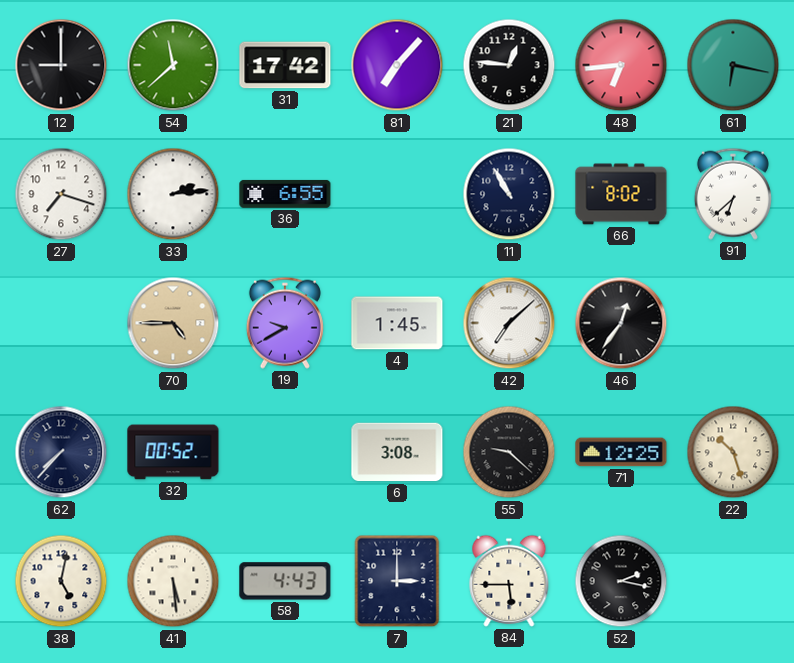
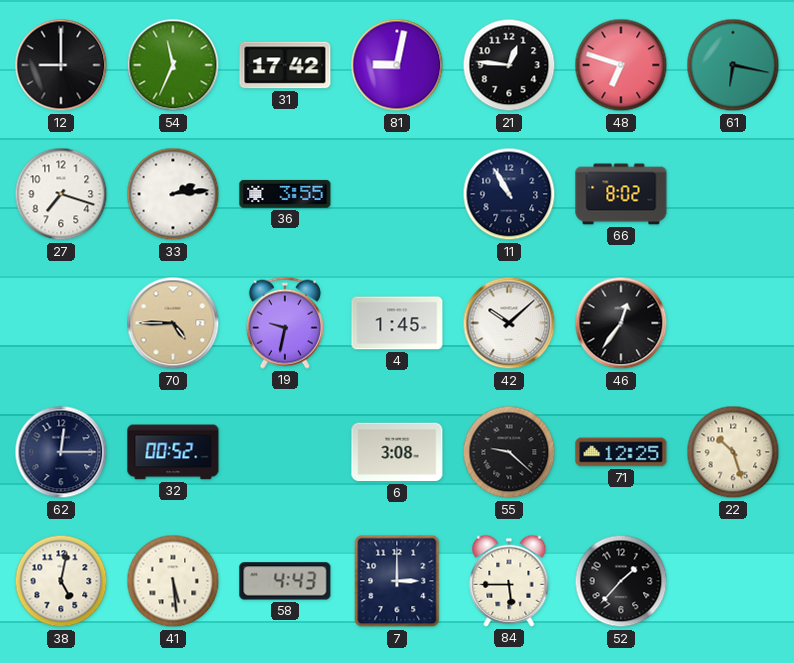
54: 11:38 -> 11:34 (173, 65)
81: 7:07 -> 9:02 (397, 65)
48: 6:44 -> 6:48 (621, 65)
36: 6:55 -> 3:55 (285, 194)
91: 6:38 -> none (733, 194)
19: 9:40 -> 9:32 (285, 323)
42: 7:08 -> 10:08 (509, 323)
62: 7:37 -> 12:15 (61, 452)
52: 2:17 -> 1:37 (621, 581)
